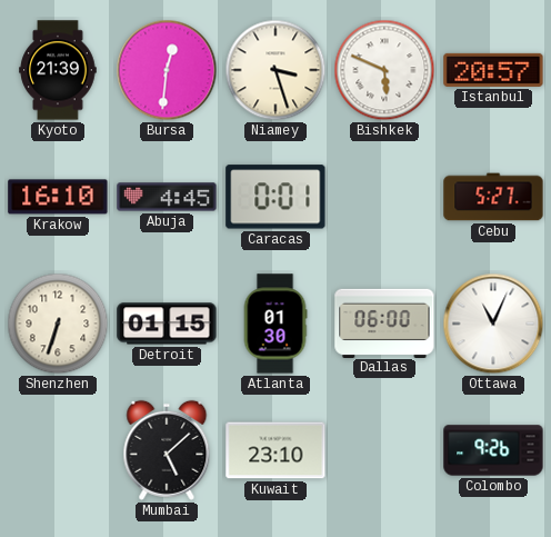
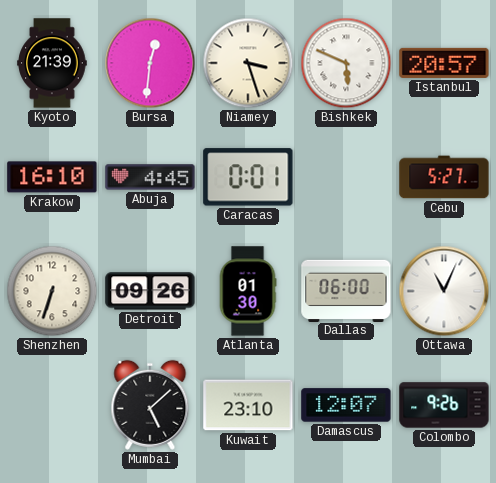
Detroit: 01:15 -> 09:26 (150, 291)
Damascus: none -> 12:07 (346, 405)
